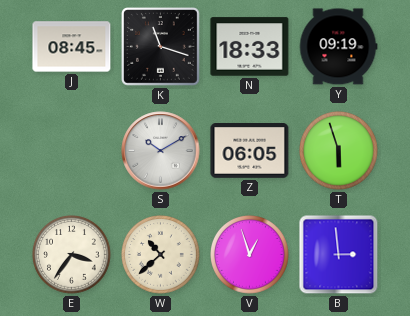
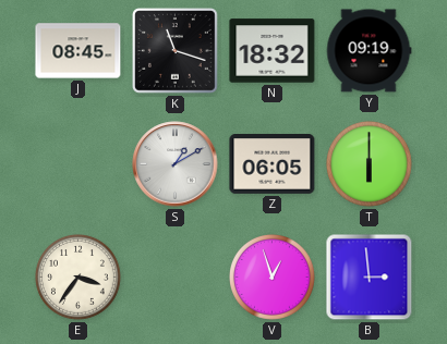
N: 18:33 -> 18:32 (273, 51)
S: 10:10 -> 1:10 (176, 164)
T: 5:57 -> 6:00 (370, 164)
W: 10:38 -> none (161, 255)
